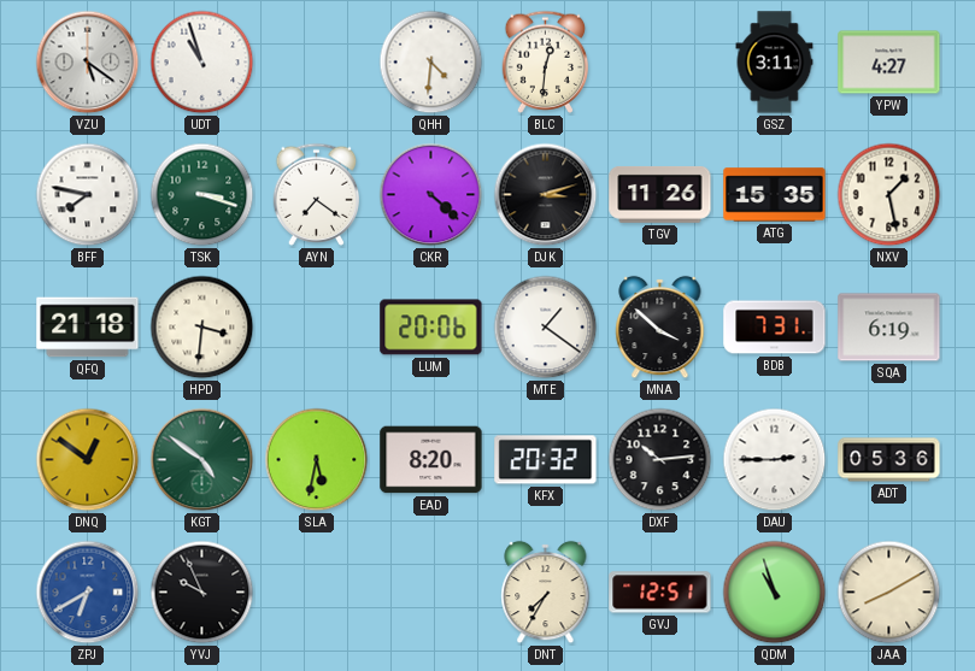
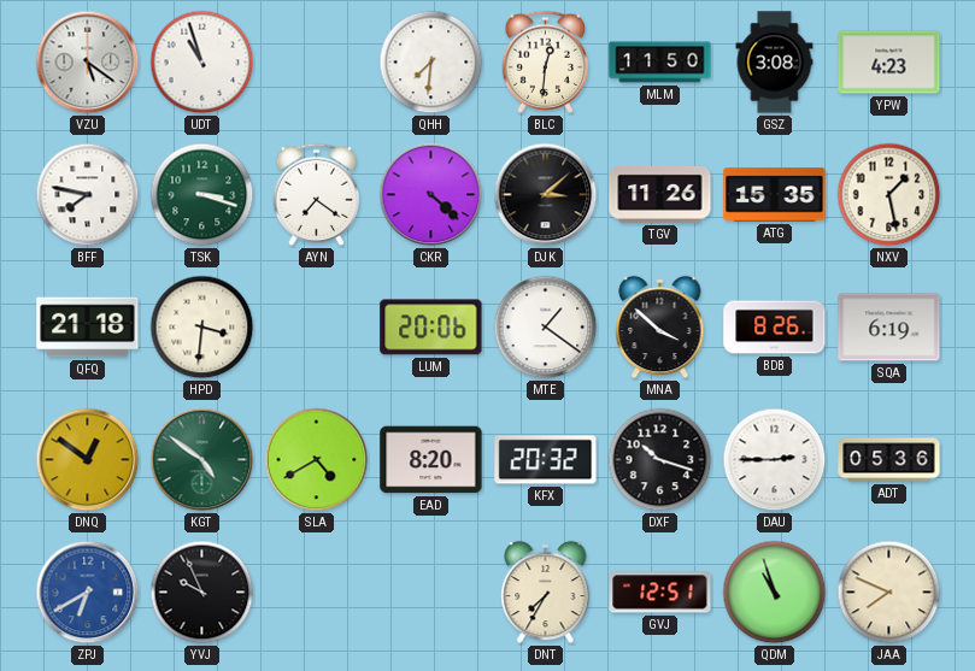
QHH: 4:31 -> 7:31 (431, 63)
MLM: none -> 11:50 (660, 63)
GSZ: 3:11 -> 3:08 (775, 63)
YPW: 4:27 -> 4:23 (889, 63)
DJK: 3:12 -> 3:08 (546, 195)
BDB: 7:31 -> 8:26 (775, 328)
SLA: 5:32 -> 4:40 (317, 460)
DXF: 10:14 -> 10:18 (660, 460)
JAA: 8:10 -> 7:49 (889, 593)
